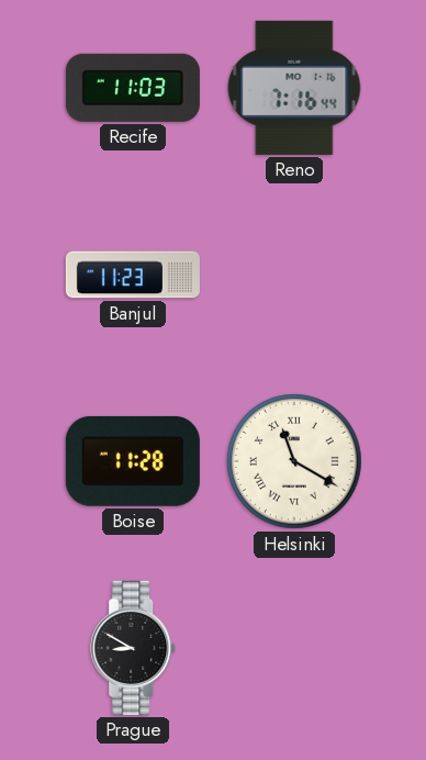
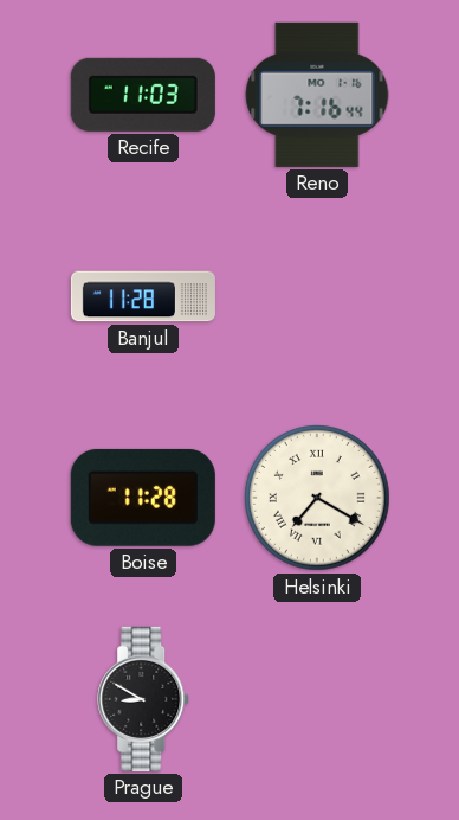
Banjul: 11:23 -> 11:28 (143, 296)
Helsinki: 11:20 -> 7:20 (317, 498)
